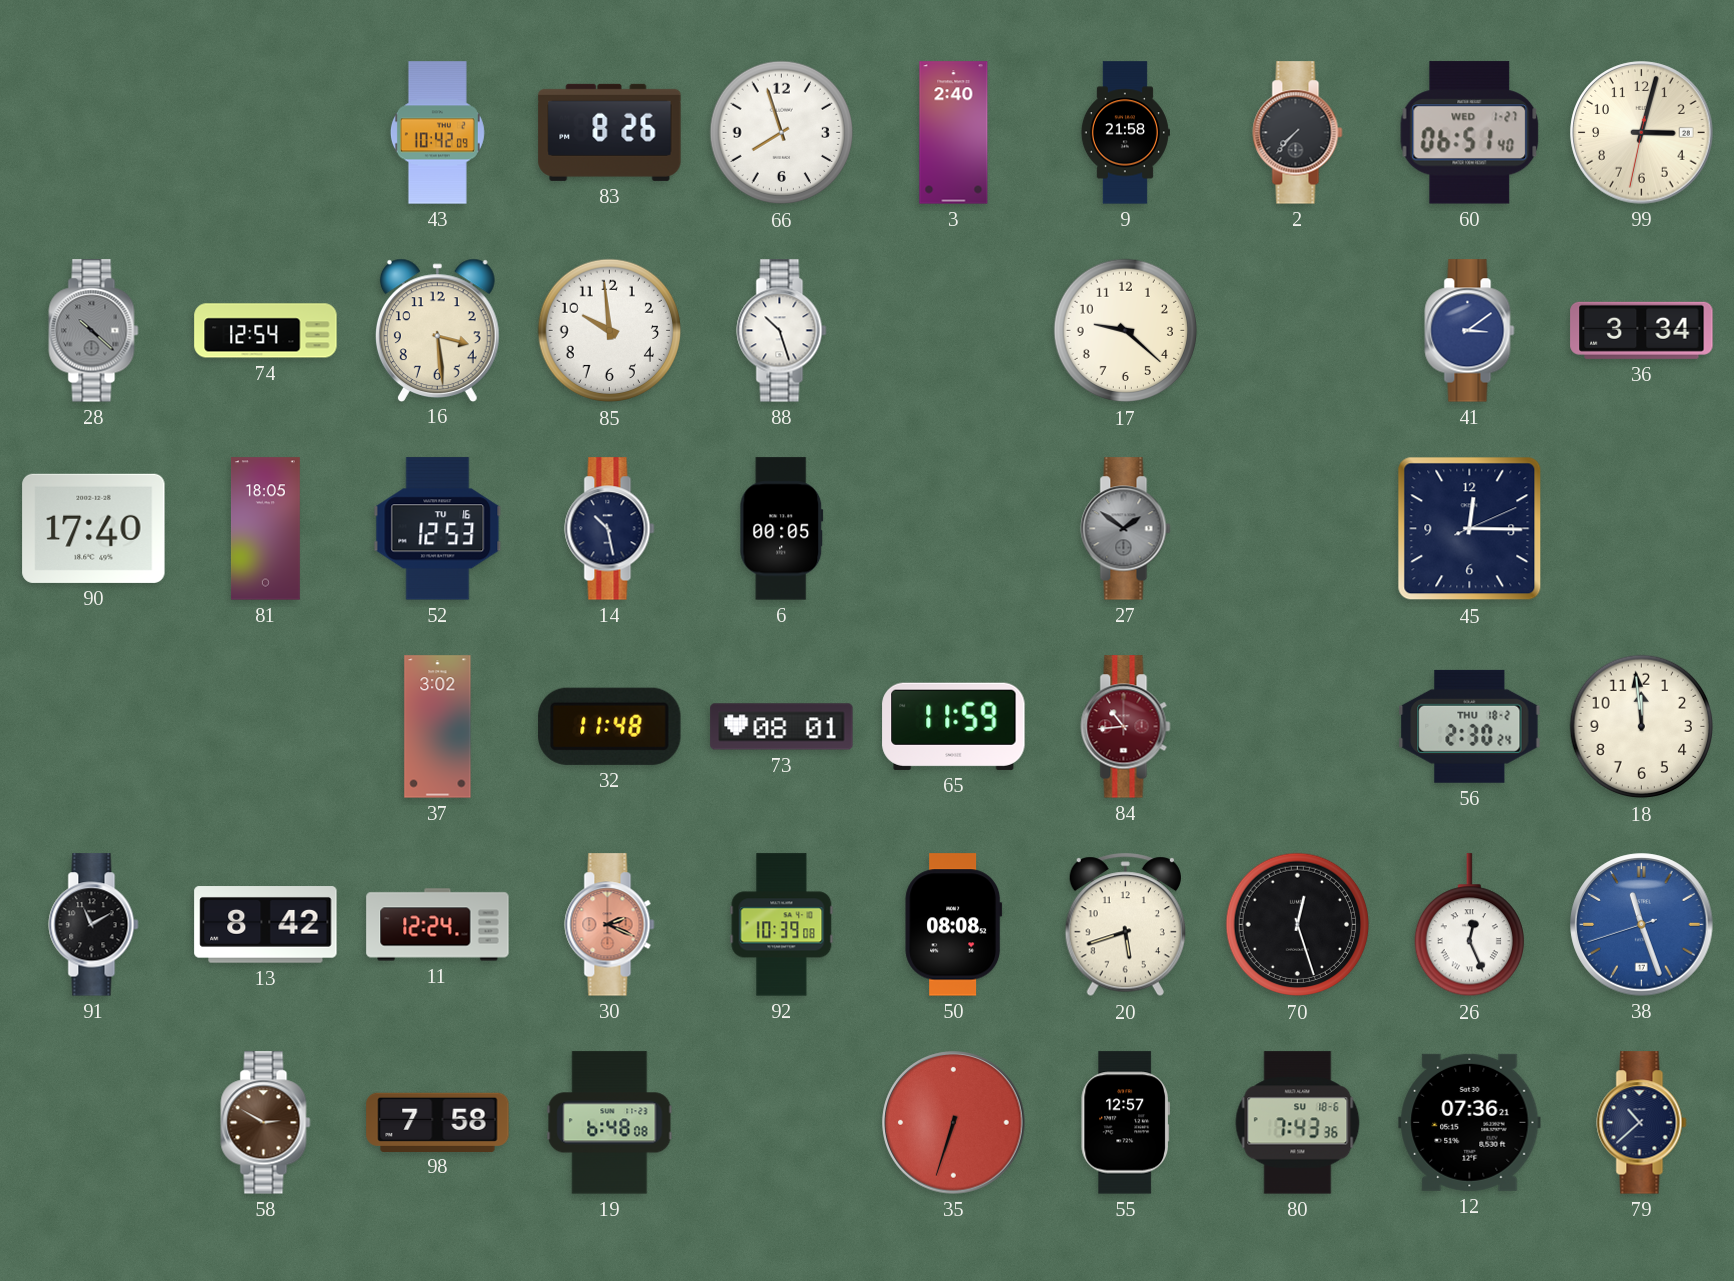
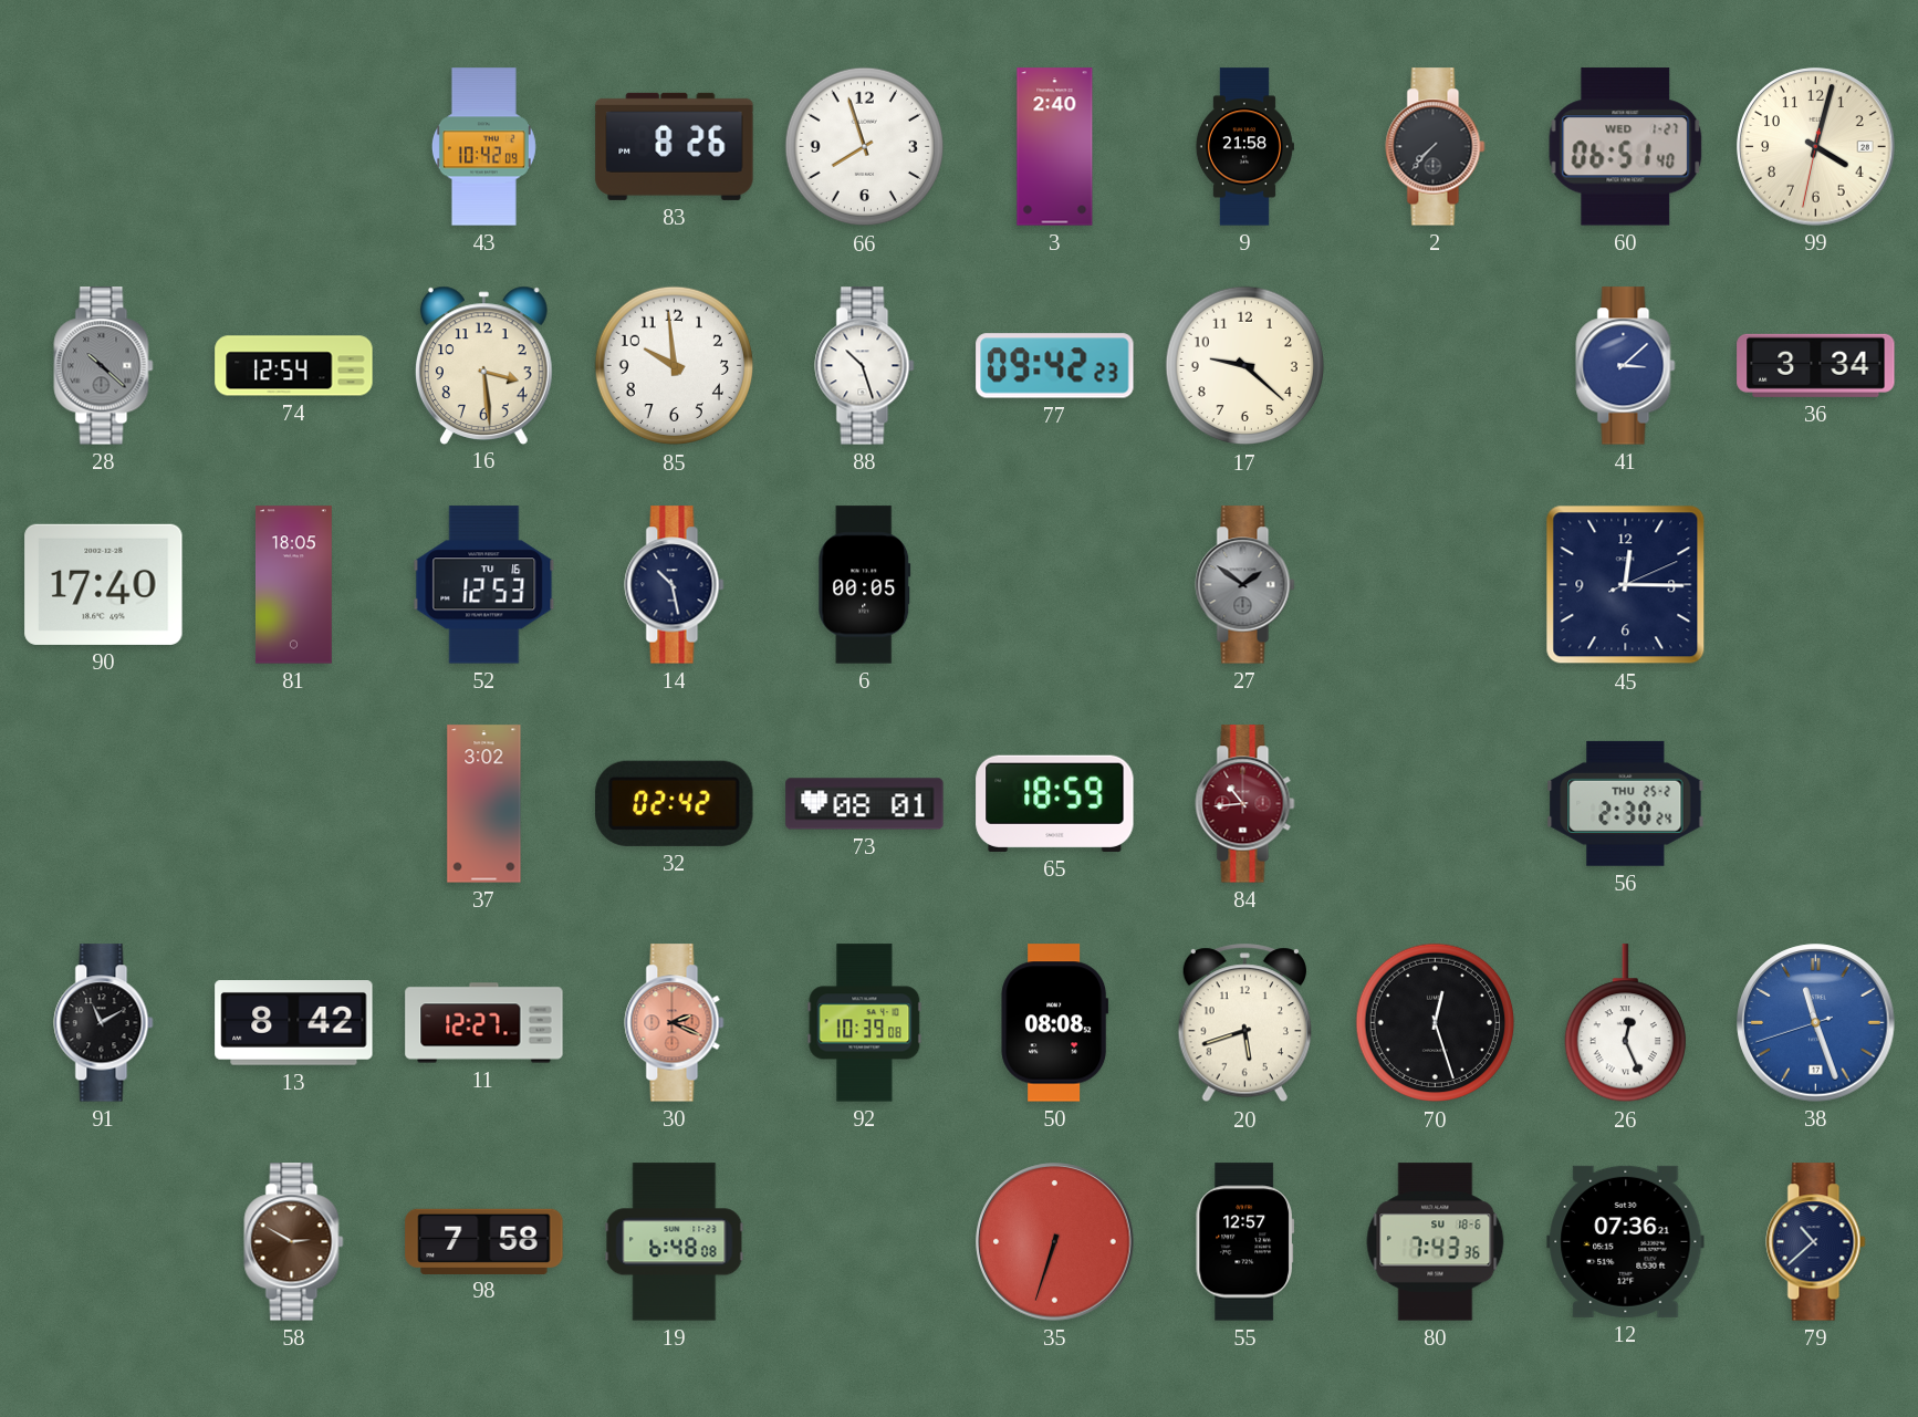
99: 3:02 -> 4:02 (1816, 147)
77: none -> 09:42 (1055, 366)
41: 3:09 -> 3:08 (1626, 366)
32: 11:48 -> 02:42 (675, 803)
65: 11:59 -> 18:59 (1055, 803)
56 date: THU 18-2 -> THU 25-2 (1626, 803)
18: 11:59 -> none (1642, 727)
11: 12:24 -> 12:27 (484, 1023)
